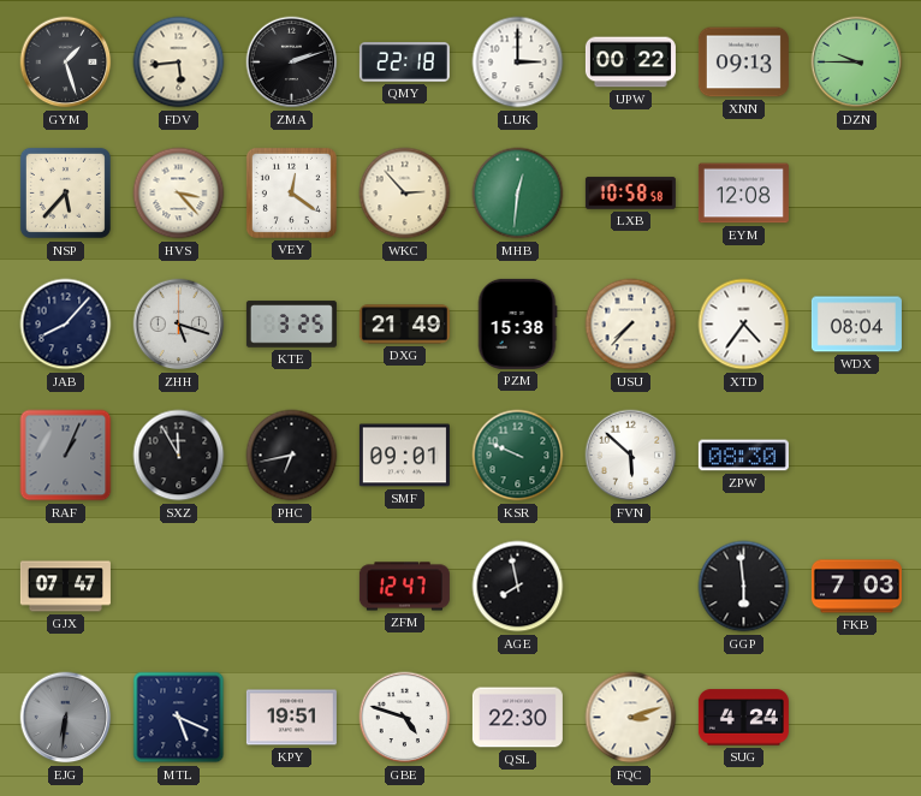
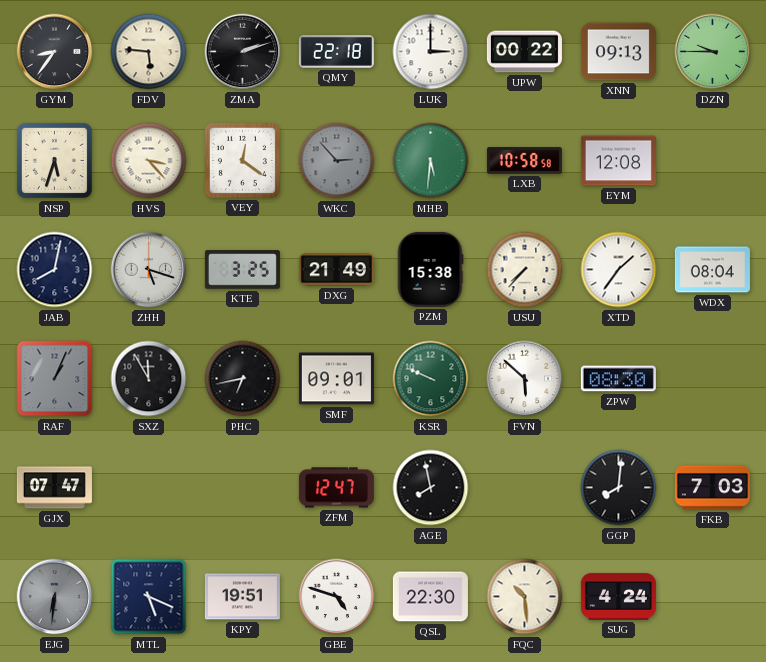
GYM: 1:27 -> 8:36 (55, 52)
FDV: 5:44 -> 5:46 (149, 52)
NSP: 5:37 -> 5:33 (54, 160)
WKC dial: cream -> grey (337, 161)
MHB: 12:31 -> 5:31 (431, 161)
JAB: 8:07 -> 8:02 (55, 270)
XTD: 4:36 -> 1:36 (619, 270)
GGP: 5:59 -> 8:01 (619, 488)
FQC: 3:12 -> 10:29 (525, 597)
